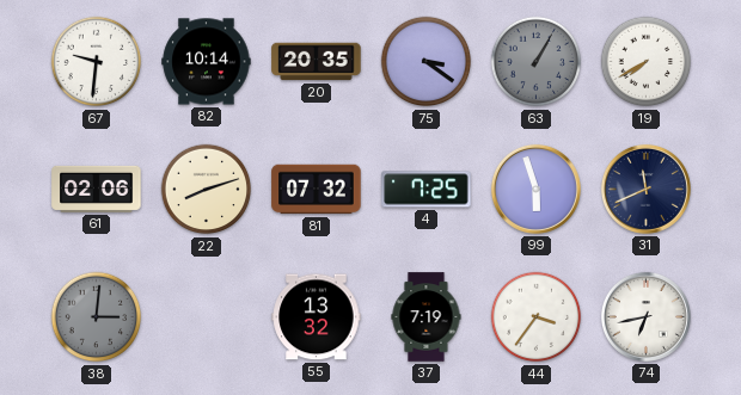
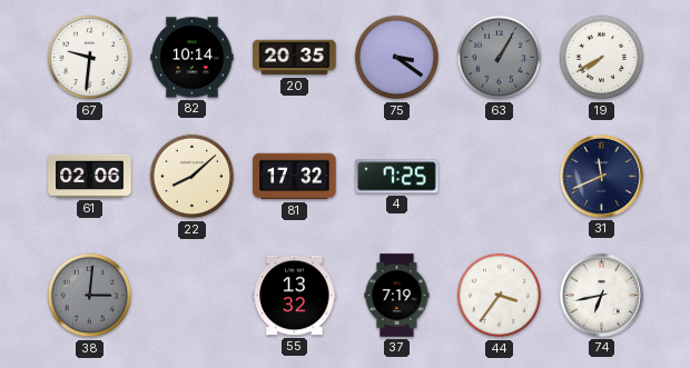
22: 8:12 -> 8:08 (193, 177)
81: 07:32 -> 17:32 (295, 177)
99: 5:57 -> none (535, 189)
